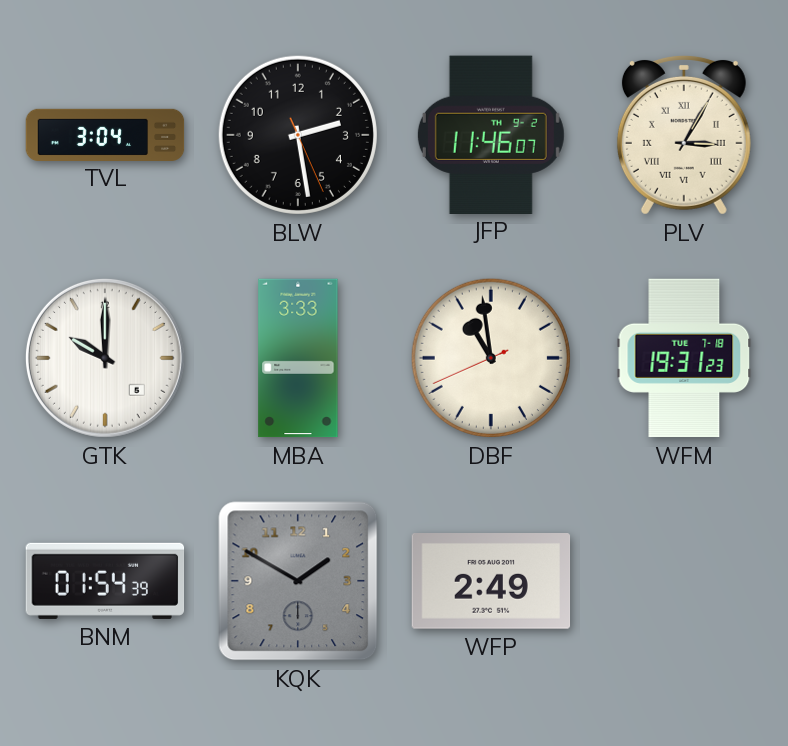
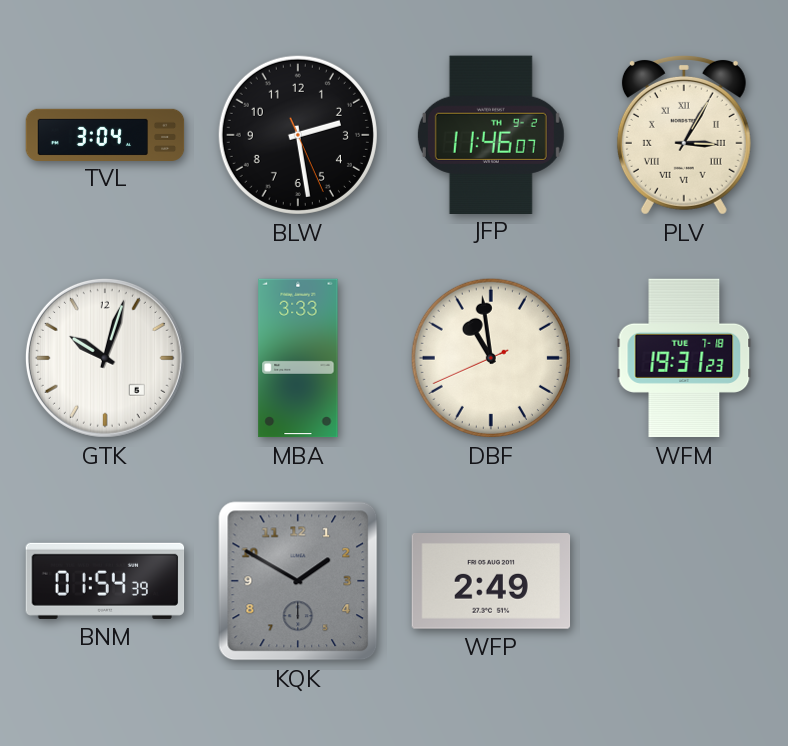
GTK: 10:00 -> 10:03 (105, 358)
